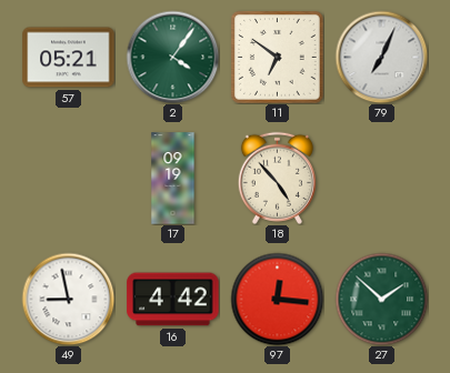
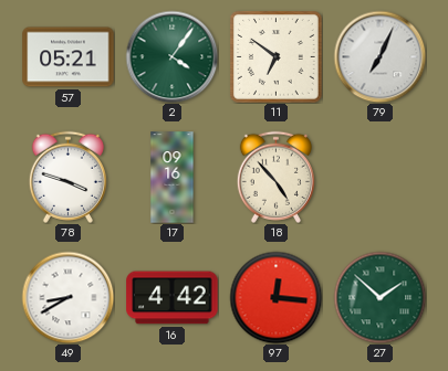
78: none -> 3:48 (67, 177)
17: 09:19 -> 09:16 (173, 178)
49: 8:58 -> 8:40 (67, 297)
